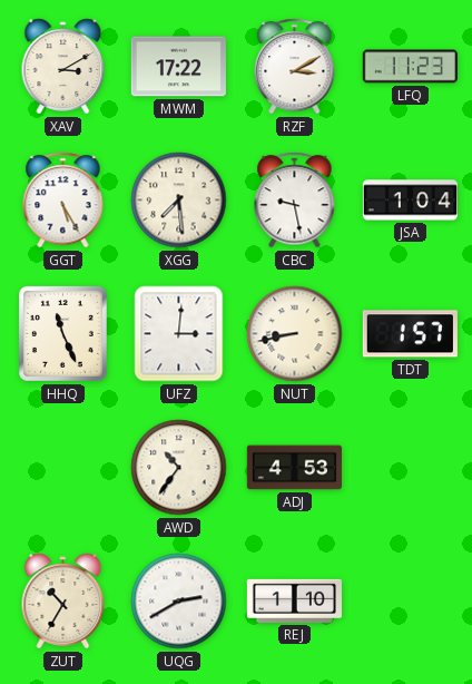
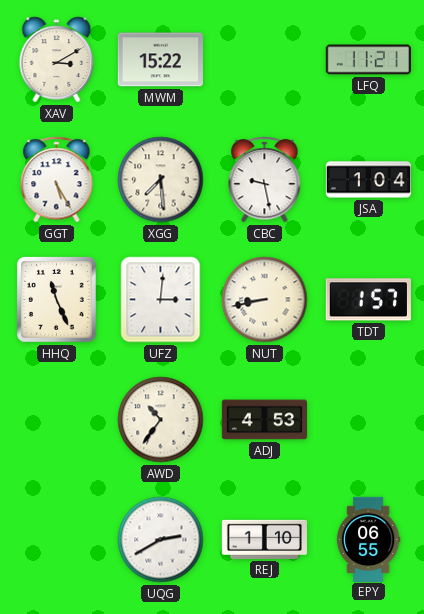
MWM: 17:22 -> 15:22 (160, 60)
RZF: 3:10 -> none (295, 67)
LFQ: 11:23 -> 11:21 (368, 60)
ZUT: 10:35 -> none (63, 602)
EPY: none -> 06:55 (368, 539)
